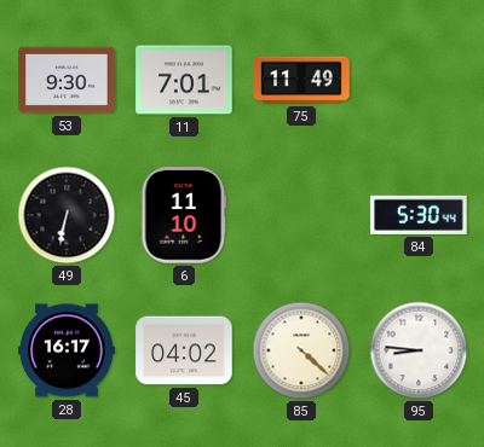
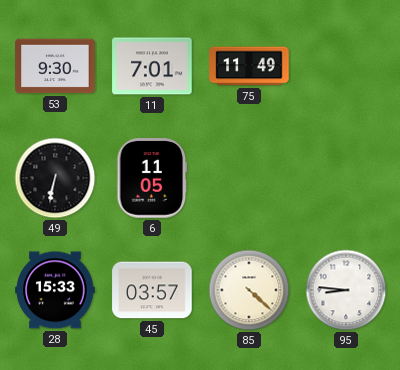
6: 11:10 -> 11:05 (152, 178)
84: 5:30 -> none (419, 215)
28: 16:17 -> 15:33 (55, 290)
45: 04:02 -> 03:57 (152, 290)
